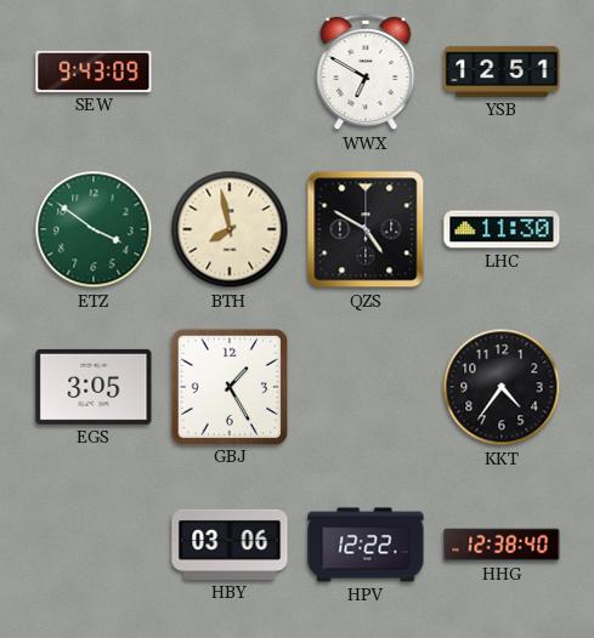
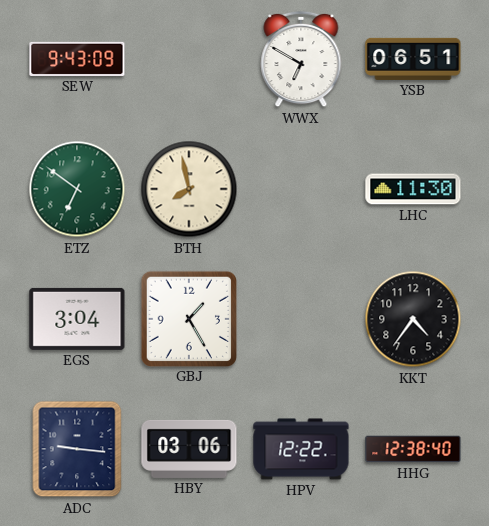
YSB: 12:51 -> 06:51 (413, 59)
ETZ: 3:51 -> 6:51 (77, 189)
QZS: 4:50 -> none (366, 229)
EGS: 3:05 -> 3:04 (77, 319)
ADC: none -> 9:16 (77, 449)
